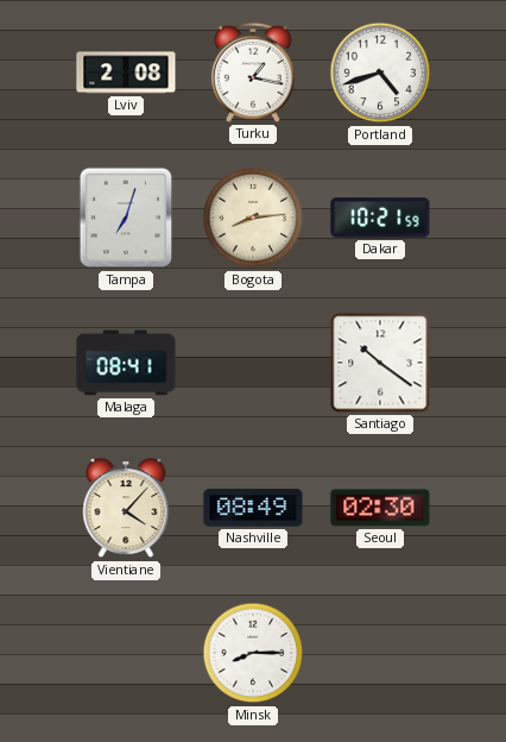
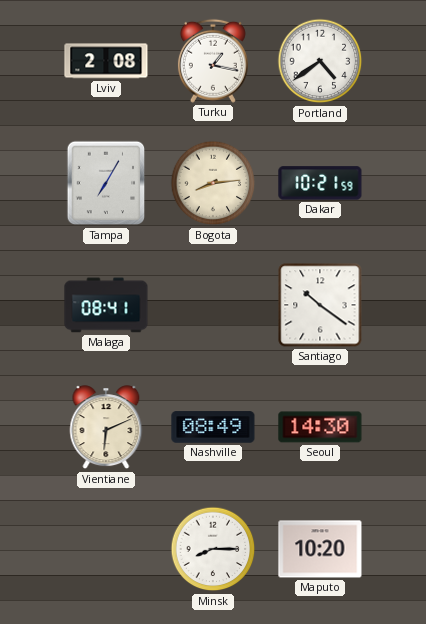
Portland: 4:42 -> 4:39 (320, 61)
Tampa: 7:03 -> 7:05 (106, 183)
Vientiane: 4:07 -> 6:11 (106, 428)
Seoul: 02:30 -> 14:30 (320, 427)
Maputo: none -> 10:20 (320, 549)
